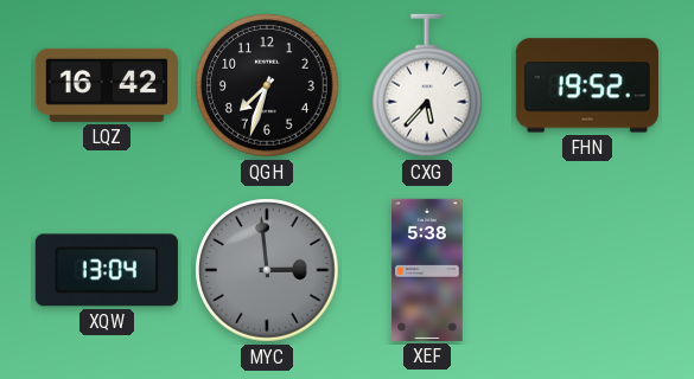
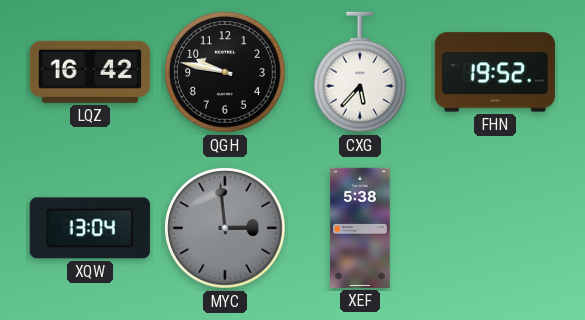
QGH: 7:33 -> 9:47 (225, 72)
